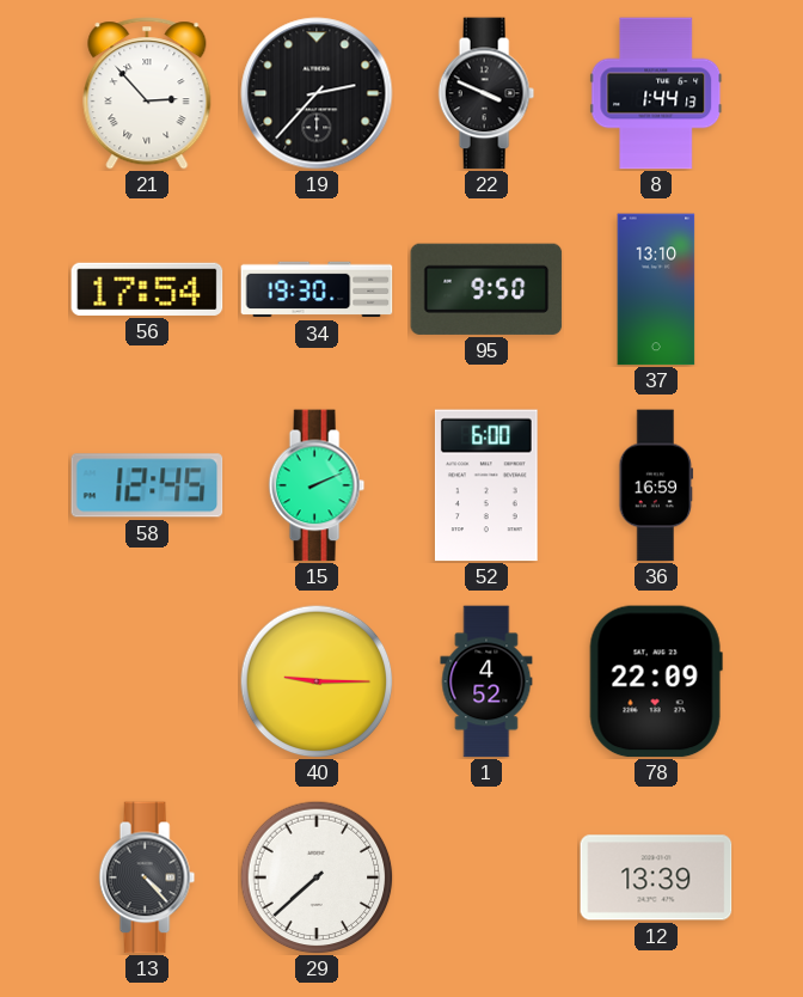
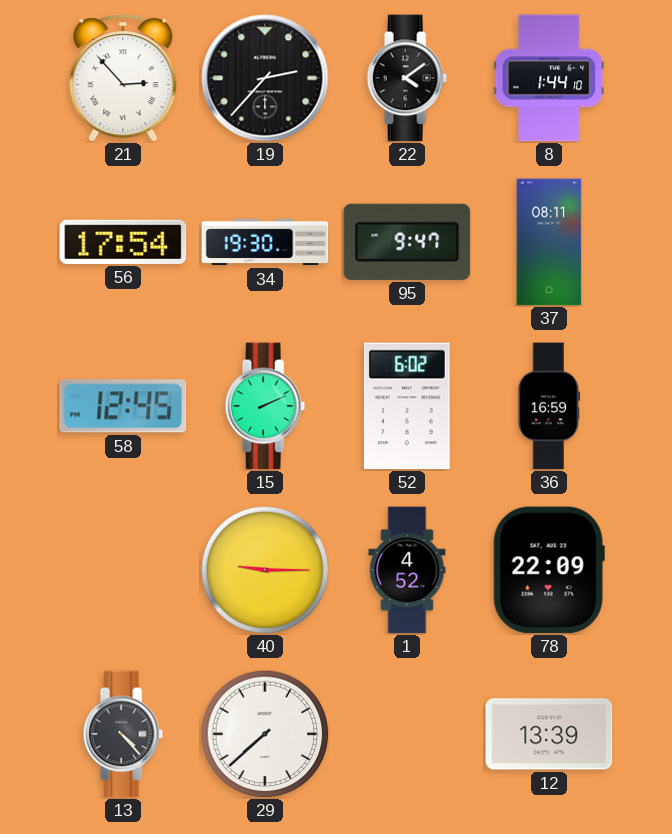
22: 3:49 -> 4:09 (407, 78)
8: 1:44:13 -> 1:44:10 (549, 78)
95: 9:50 -> 9:47 (407, 242)
37: 13:10 -> 08:11 (549, 242)
52: 6:00 -> 6:02 (407, 406)
